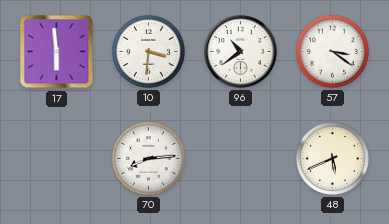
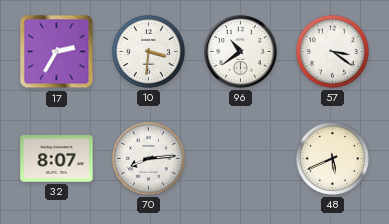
17: 5:59 -> 2:35 (57, 52)
32: none -> 8:07 (57, 159)
